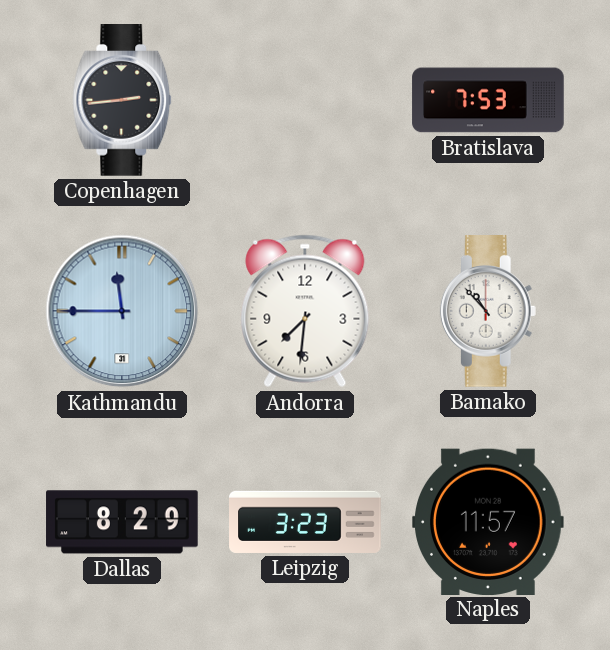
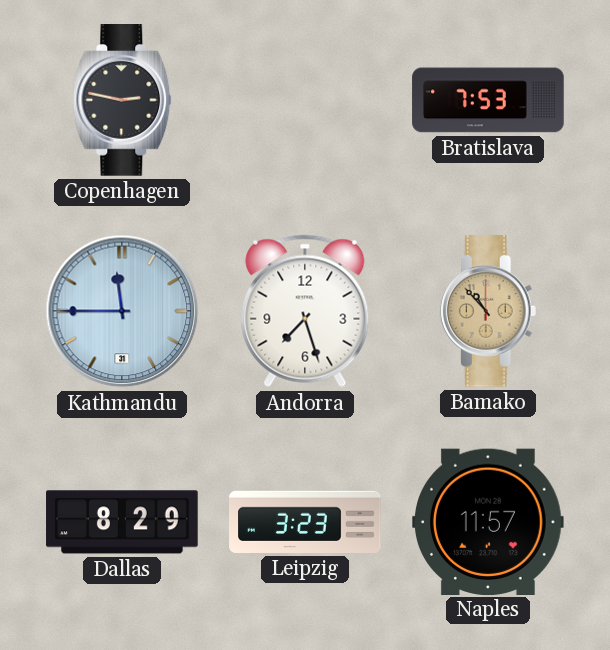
Copenhagen: 2:44 -> 2:47 (122, 100)
Andorra: 7:31 -> 7:27 (305, 311)
Bamako dial: white -> champagne (488, 311)
